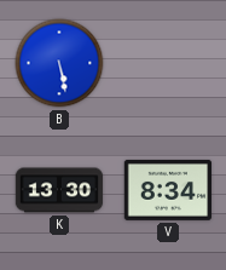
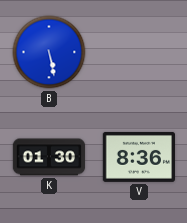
K: 13:30 -> 01:30 (49, 157)
V: 8:34 -> 8:36 (138, 157)
